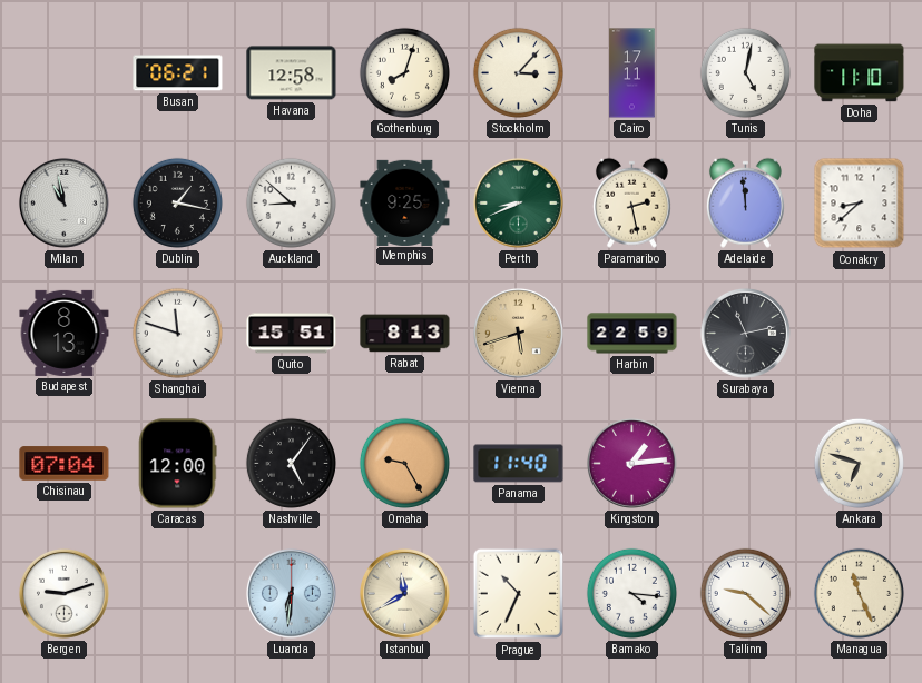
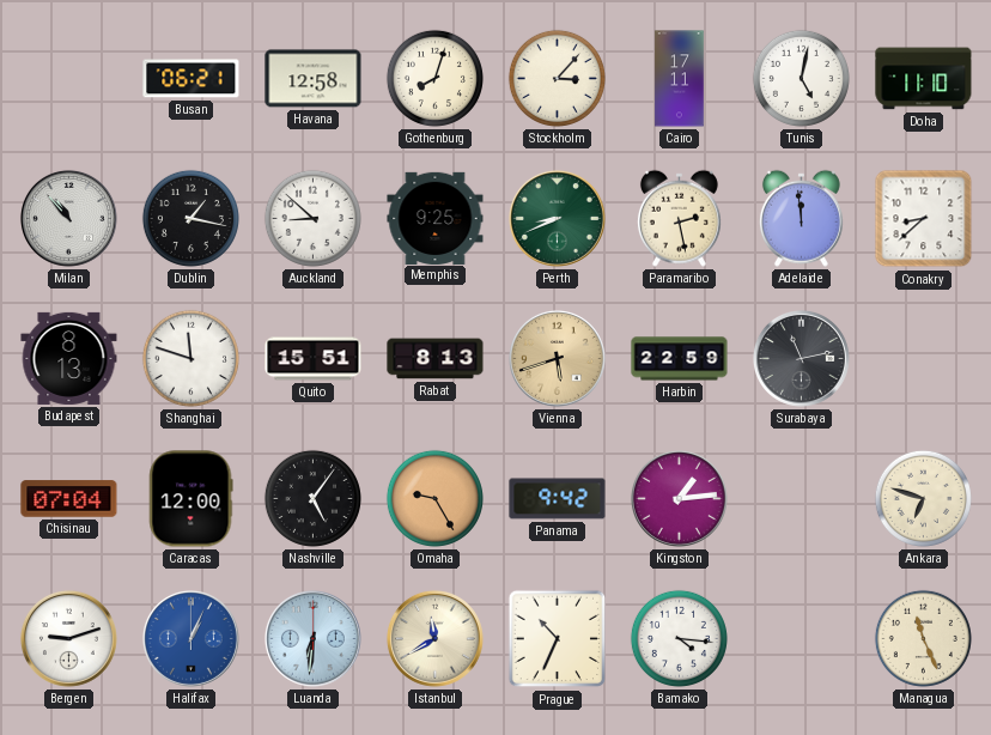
Milan: 10:58 -> 10:53 (68, 218)
Panama: 11:40 -> 9:42 (558, 499)
Halifax: none -> 1:04 (190, 638)
Tallinn: 9:22 -> none (745, 593)
